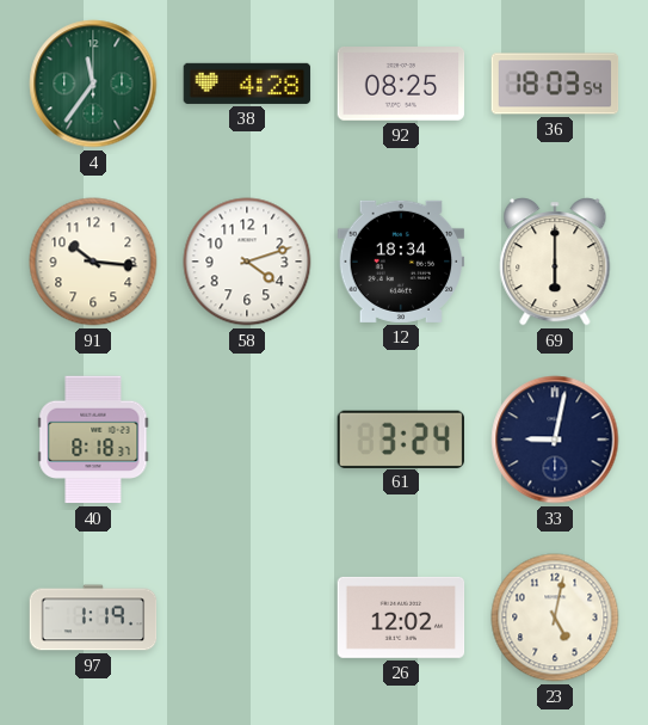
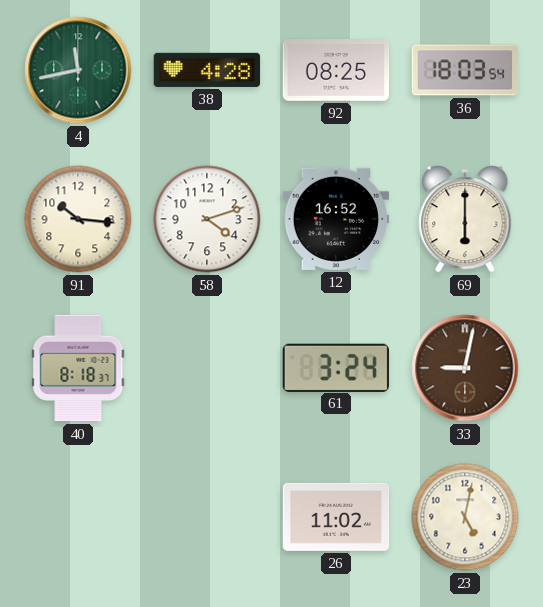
4: 11:36 -> 11:43 (78, 70)
12: 18:34 -> 16:52 (336, 219)
33 dial: navy -> brown (465, 368)
97: 1:19 -> none (93, 618)
26: 12:02 -> 11:02 (336, 517)
